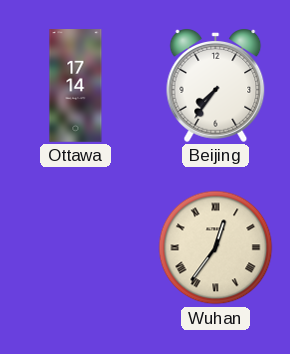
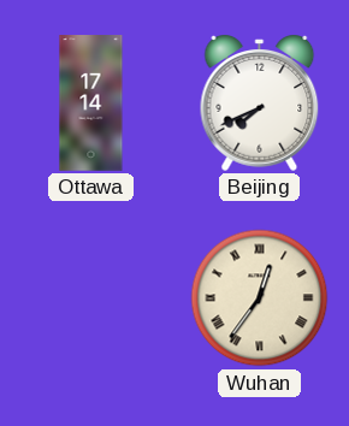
Beijing: 7:36 -> 7:41 (260, 103)
